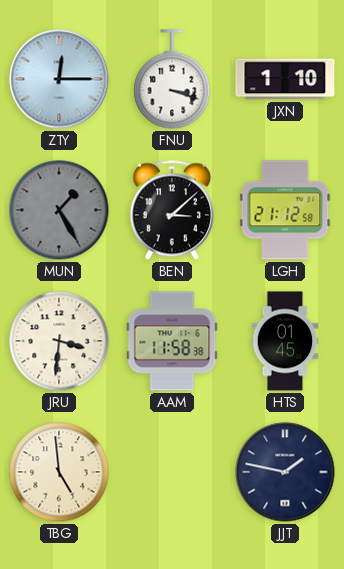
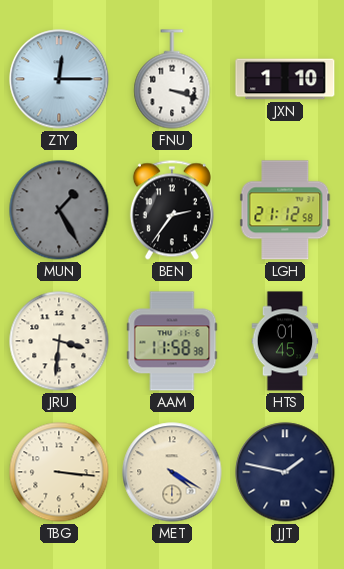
BEN: 3:08 -> 2:36 (172, 210)
TBG: 4:59 -> 3:16 (59, 472)
MET: none -> 4:20 (172, 472)
